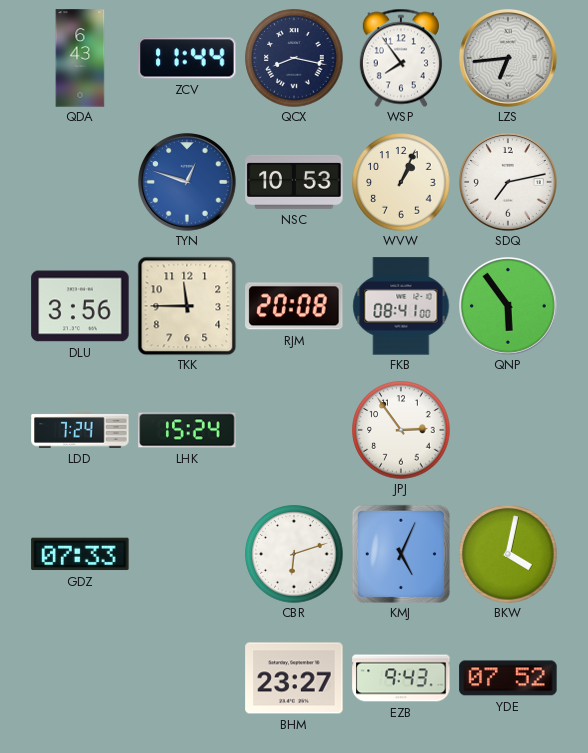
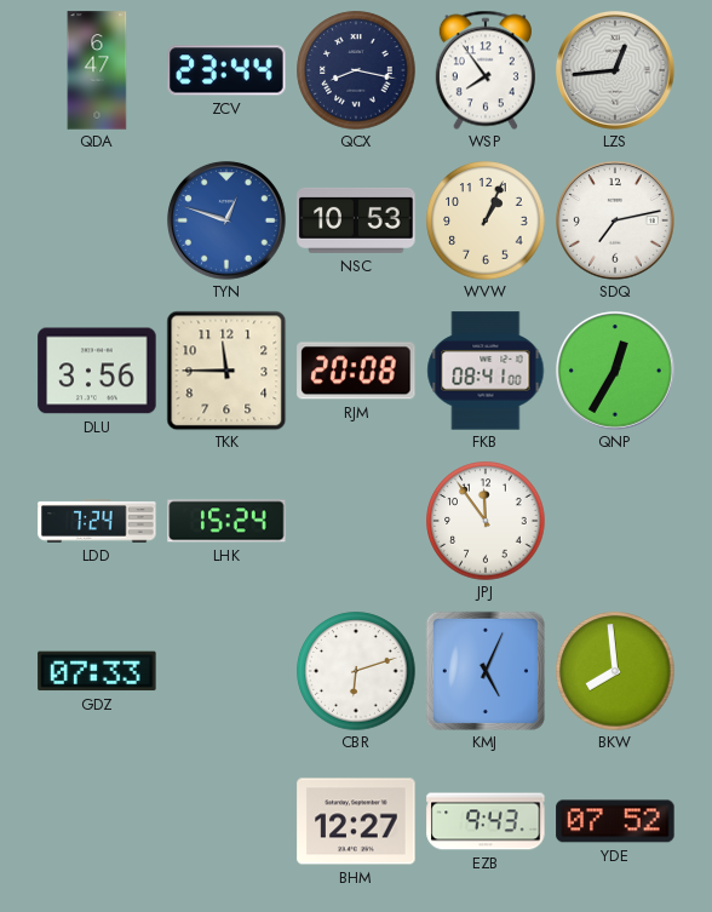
QDA: 6:43 -> 6:47 (97, 70)
ZCV: 11:44 -> 23:44 (226, 70)
LZS: 6:44 -> 12:44 (616, 71)
QNP: 5:54 -> 12:35 (616, 372)
JPJ: 2:54 -> 11:54 (486, 521)
BKW: 4:02 -> 7:59 (615, 671)
BHM: 23:27 -> 12:27 (356, 821)
